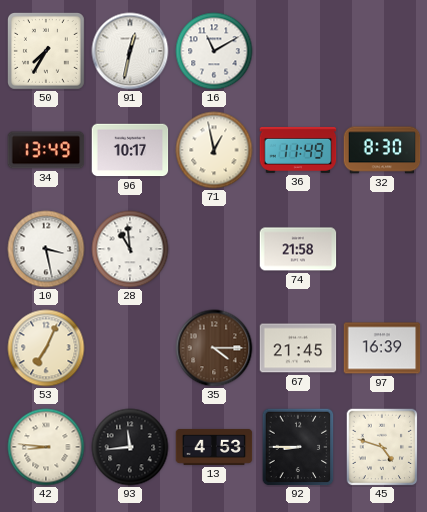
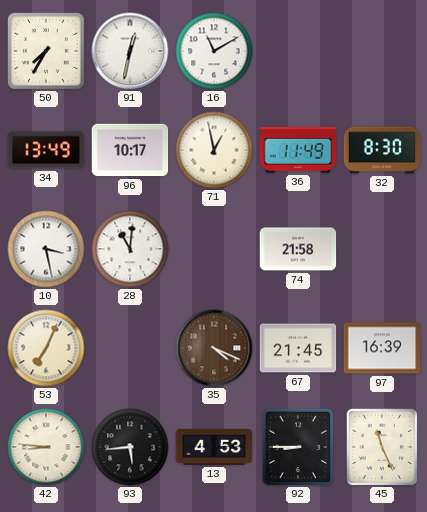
28: 10:59 -> 11:01 (130, 249)
35: 4:15 -> 4:19 (214, 348)
93: 11:44 -> 5:44 (130, 447)
45: 4:48 -> 11:26 (382, 447)
